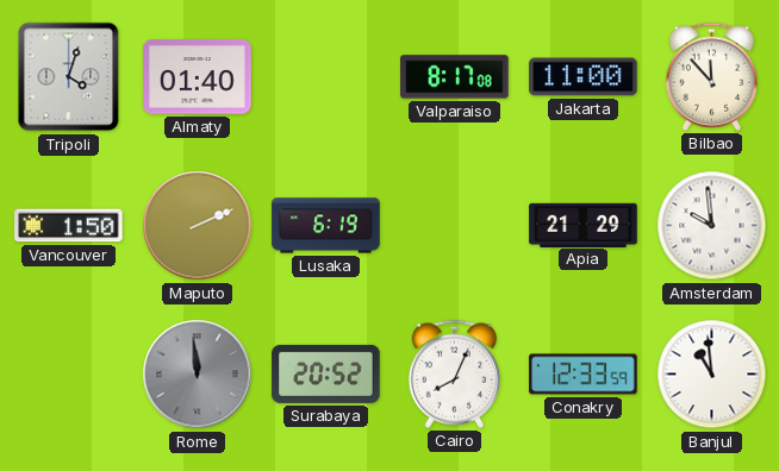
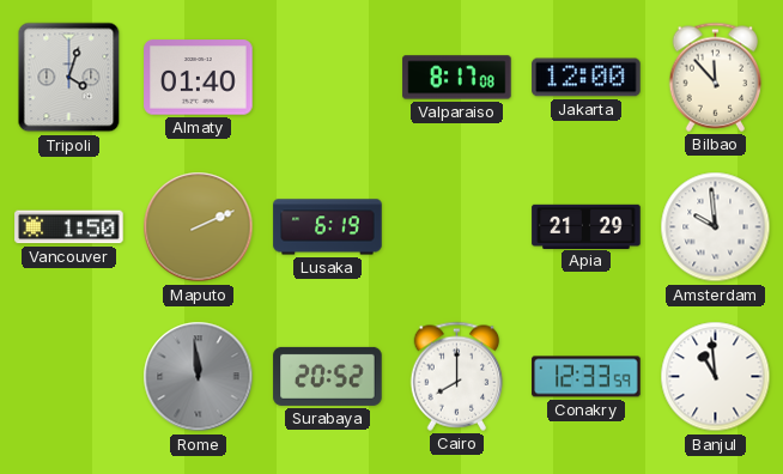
Jakarta: 11:00 -> 12:00 (587, 78)
Cairo: 8:04 -> 8:00 (457, 376)
